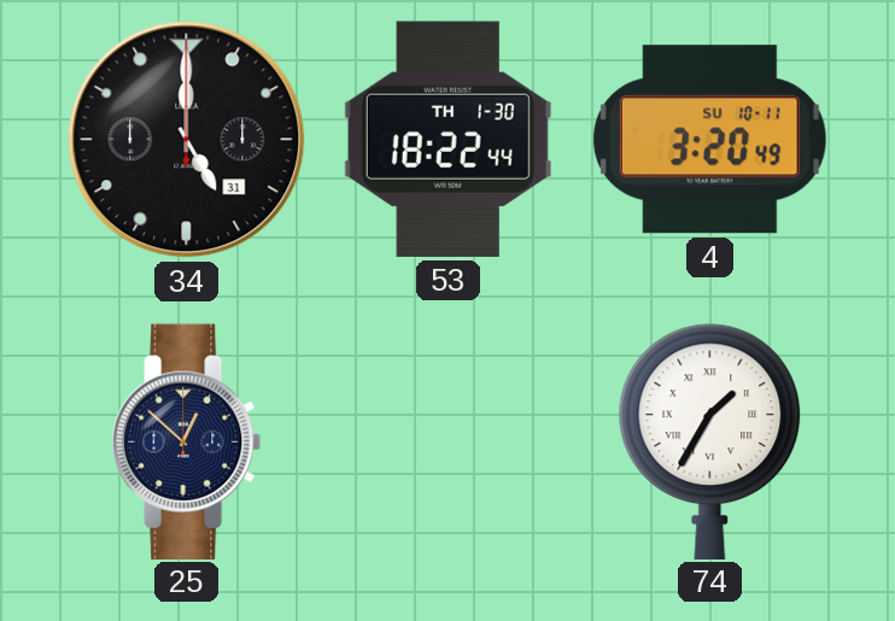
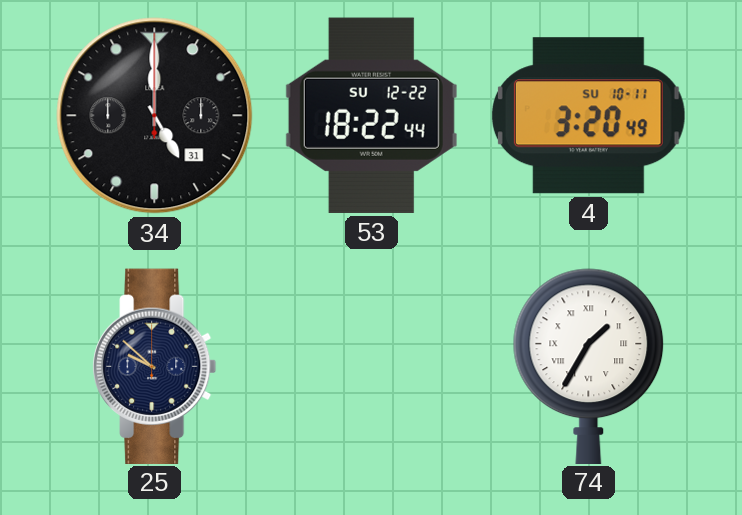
53 date: TH 1-30 -> SU 12-22 (371, 115)
25: 12:52 -> 9:52 (155, 366)
